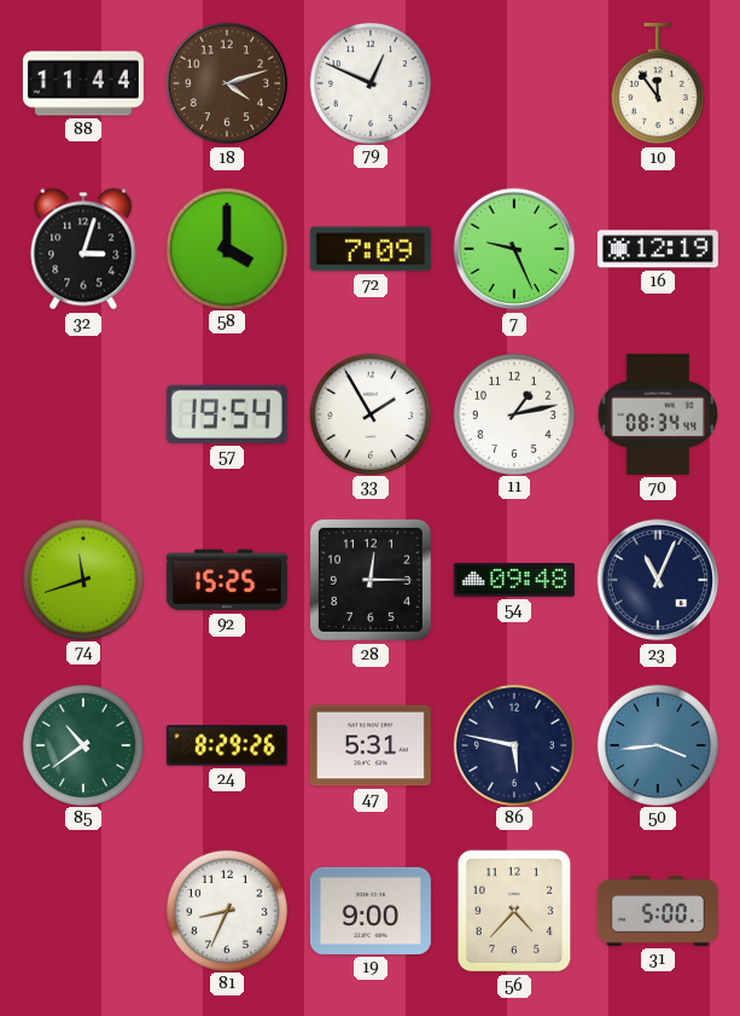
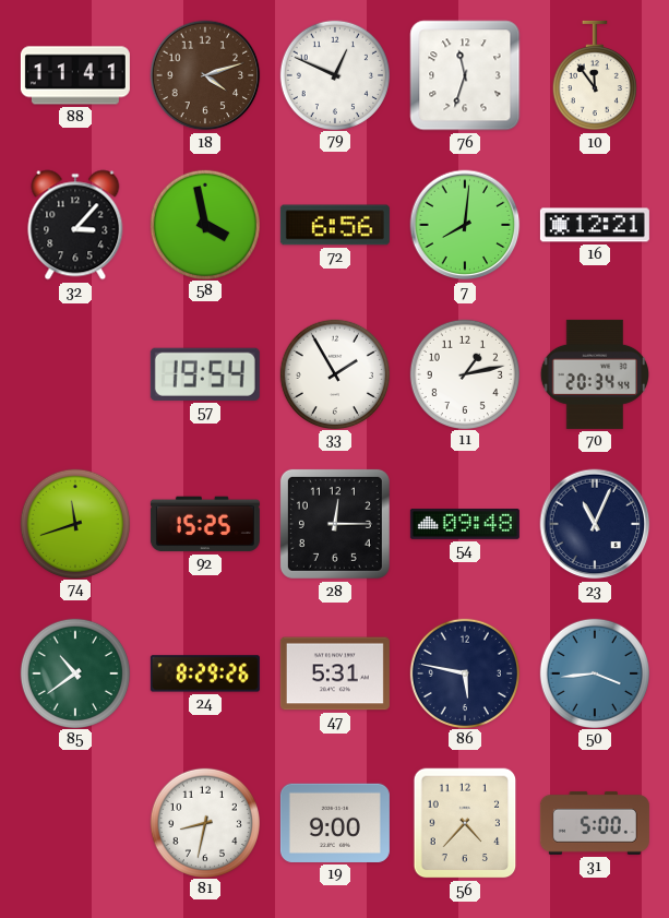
88: 11:44 -> 11:41 (75, 75)
76: none -> 11:33 (465, 75)
32: 3:03 -> 3:07 (75, 225)
58: 4:00 -> 3:58 (204, 224)
72: 7:09 -> 6:56 (335, 225)
7: 9:26 -> 8:01 (465, 225)
16: 12:19 -> 12:21 (595, 225)
70: 08:34 -> 20:34 (594, 374)
81: 8:34 -> 8:32 (204, 822)
